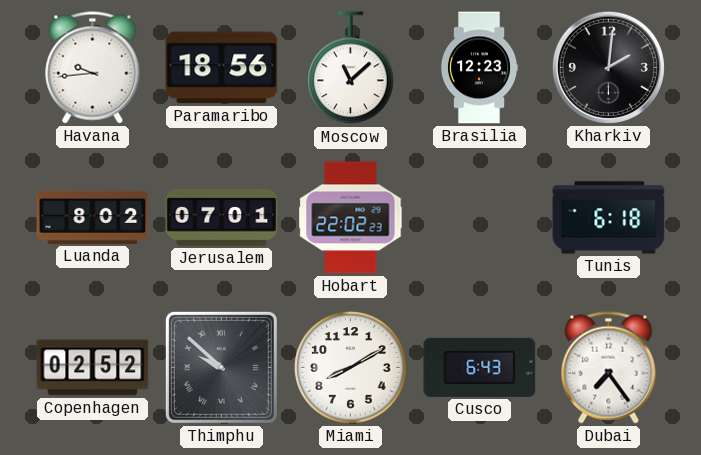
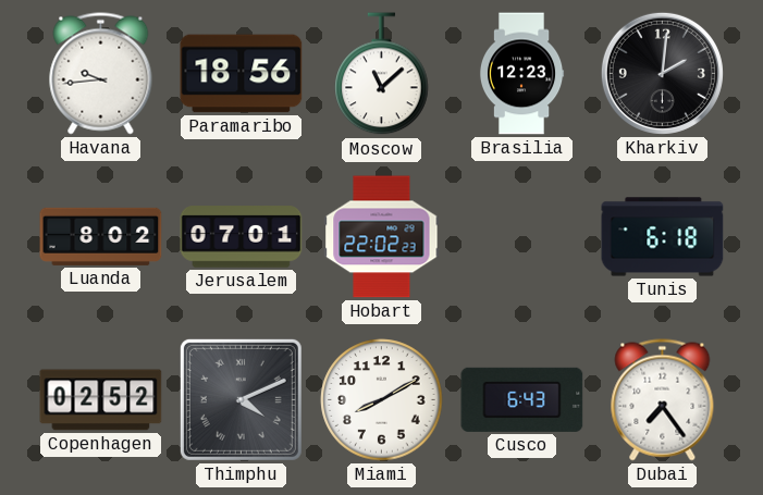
Thimphu: 9:52 -> 4:11 (241, 399)
